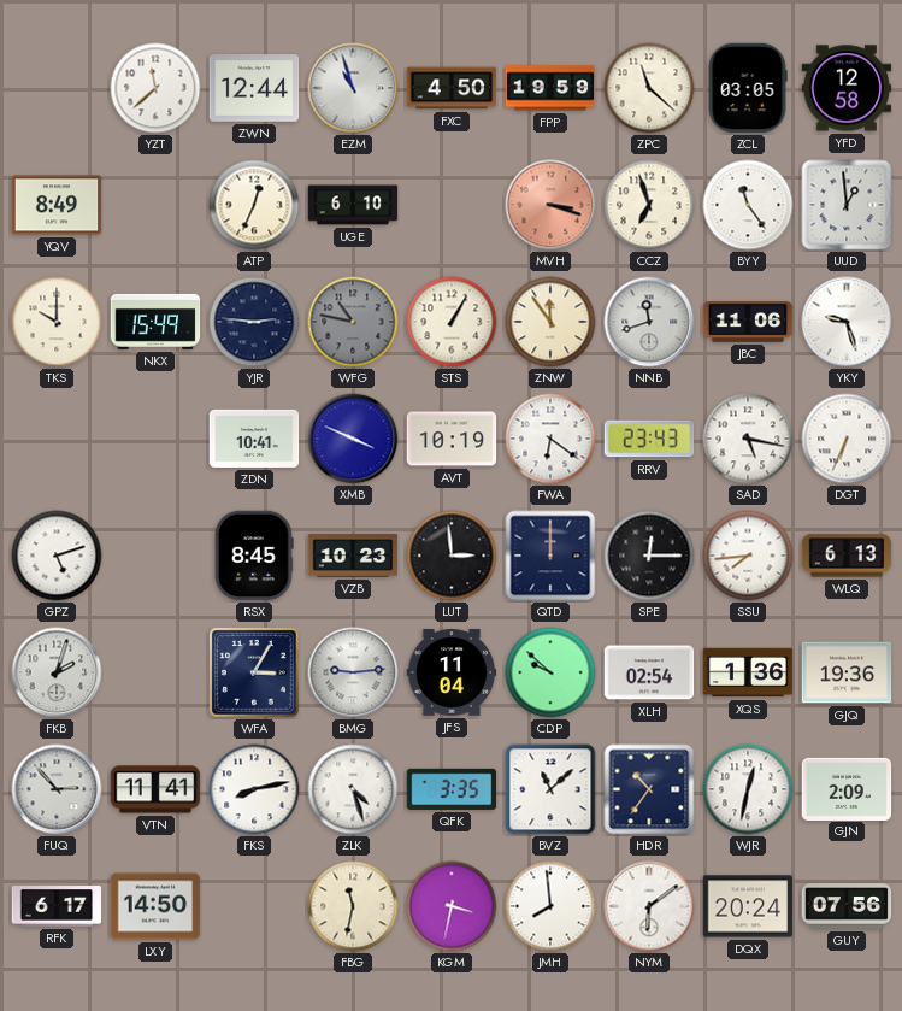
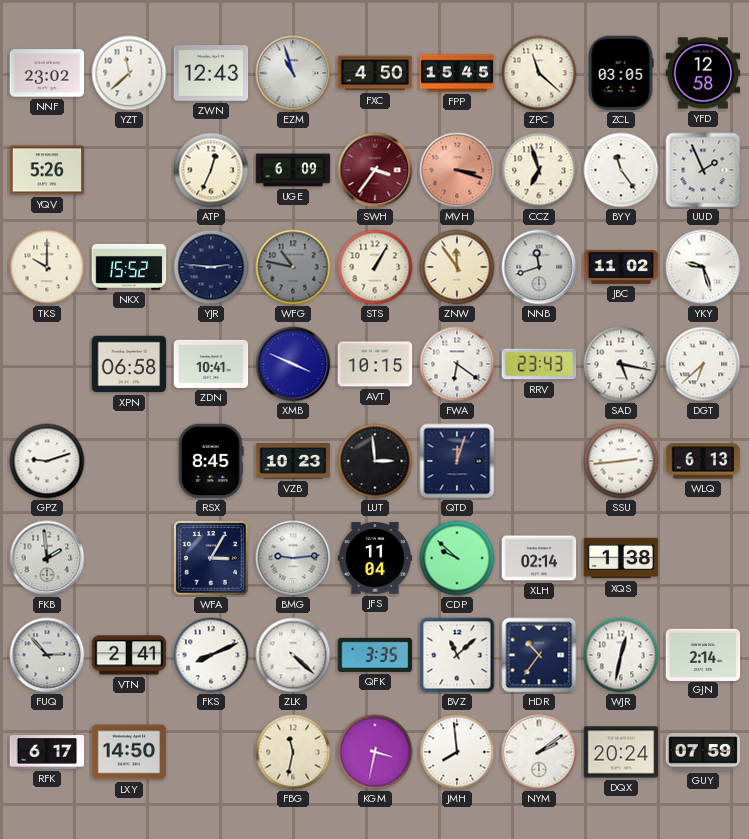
NNF: none -> 23:02 (47, 73)
ZWN: 12:44 -> 12:43 (211, 73)
FPP: 19:59 -> 15:45 (457, 73)
YQV: 8:49 -> 5:26 (47, 170)
UGE: 6:10 -> 6:09 (293, 170)
SWH: none -> 3:36 (375, 170)
UUD: 12:59 -> 1:56 (703, 170)
NKX: 15:49 -> 15:52 (129, 267)
JBC: 11:06 -> 11:02 (621, 267)
XPN: none -> 06:58 (129, 364)
AVT: 10:19 -> 10:15 (375, 364)
DGT: 6:34 -> 6:38 (703, 364)
GPZ: 5:12 -> 9:12 (47, 461)
QTD: 12:00 -> 12:03 (457, 461)
SPE: 12:15 -> none (649, 556)
SSU: 7:44 -> 2:44 (621, 461)
FKB: 2:03 -> 1:59 (47, 558)
XLH: 02:54 -> 02:14 (539, 558)
XQS: 1:36 -> 1:38 (621, 558)
GJQ: 19:36 -> none (847, 672)
VTN: 11:41 -> 2:41 (129, 655)
FKS: 8:13 -> 8:11 (211, 655)
ZLK: 4:27 -> 4:22 (293, 655)
GJN: 2:09 -> 2:14 (703, 654)
NYM: 6:09 -> 2:09 (539, 752)
GUY: 07:56 -> 07:59 (703, 752)
